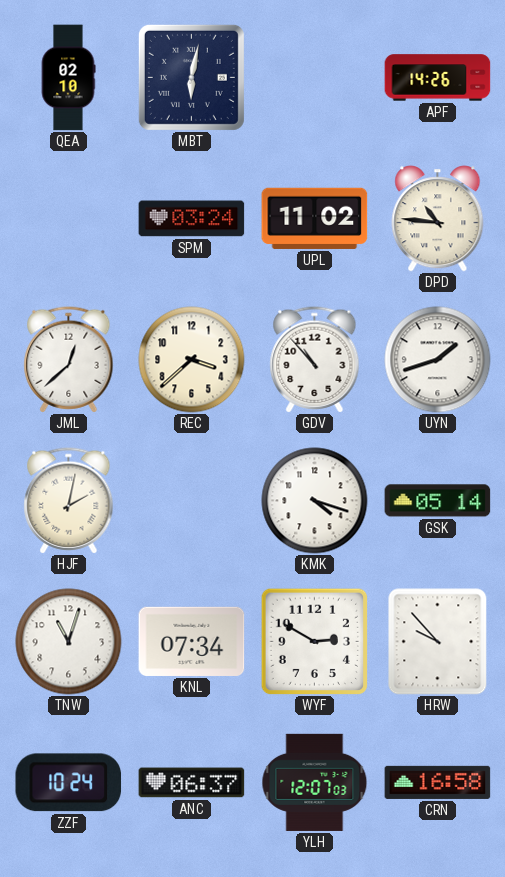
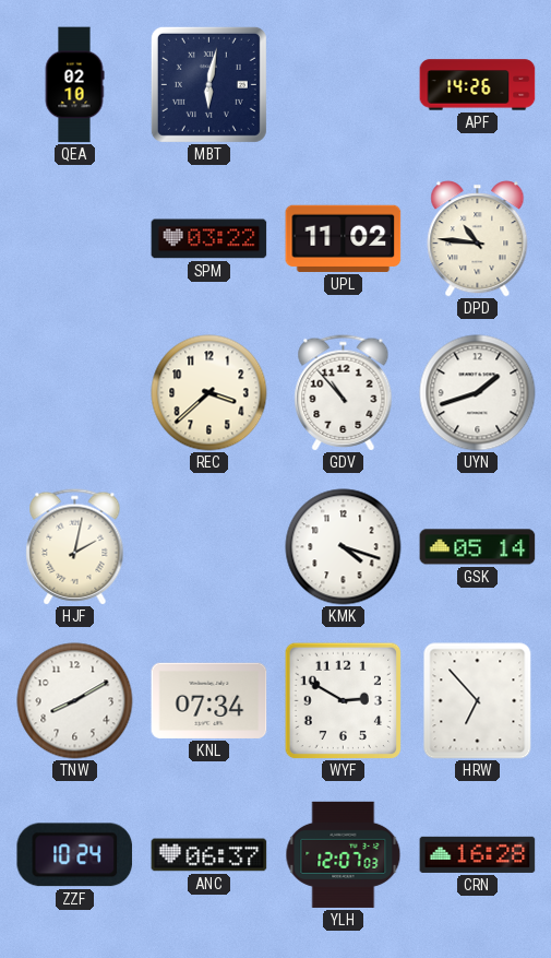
SPM: 03:24 -> 03:22 (209, 239)
JML: 12:38 -> none (69, 360)
TNW: 11:03 -> 8:10 (75, 701)
HRW: 9:53 -> 6:53 (478, 701)
CRN: 16:58 -> 16:28 (478, 854)
